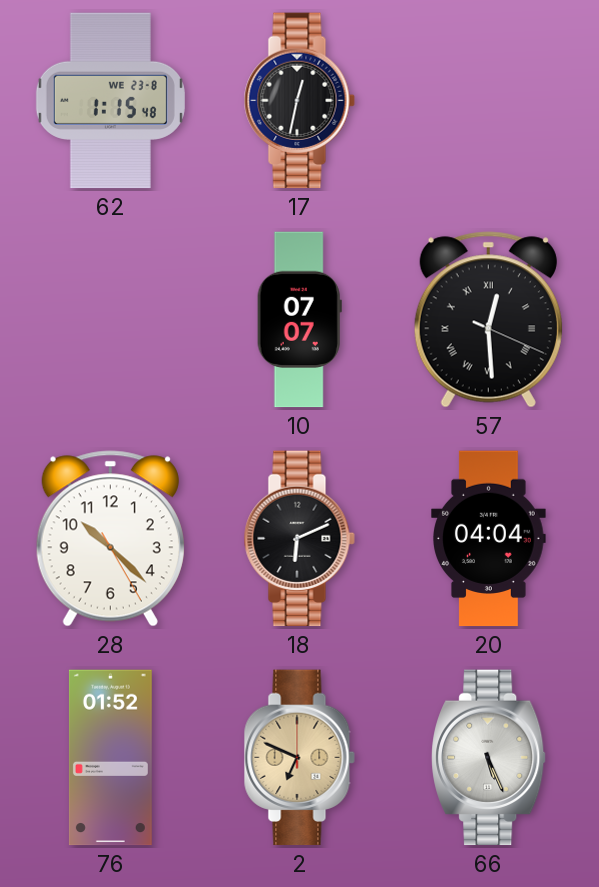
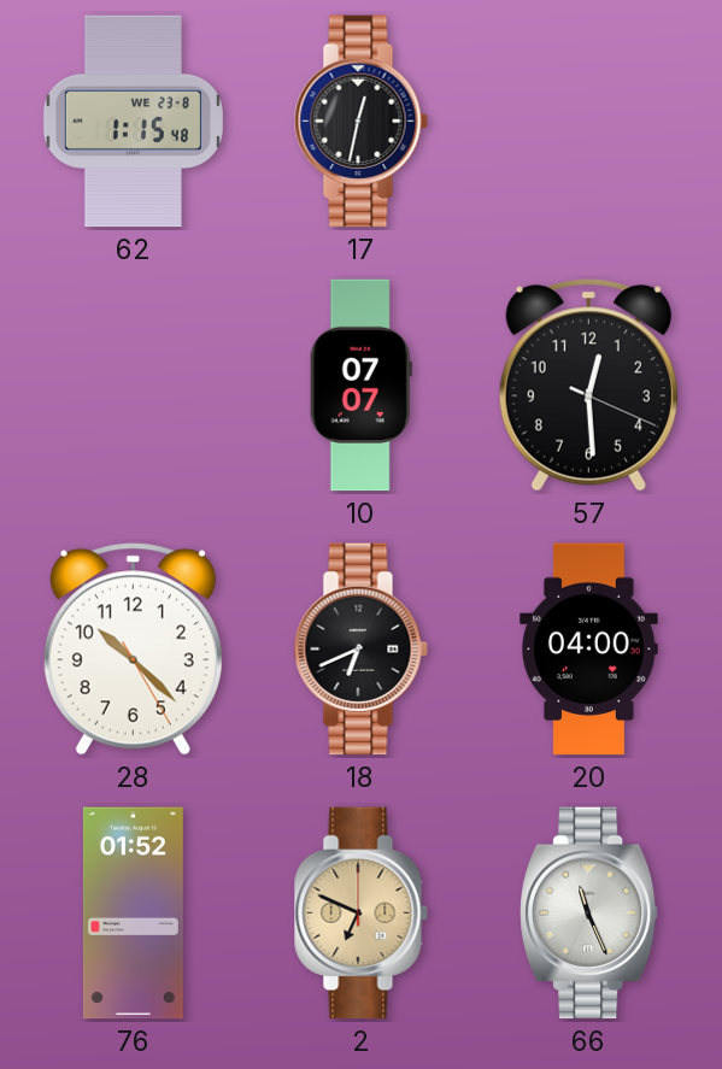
57 numerals: Roman -> Arabic (588, 386)
18: 6:11 -> 6:41 (360, 650)
20: 04:04 -> 04:00 (589, 650)
66: 5:26 -> 11:26 (589, 914)
